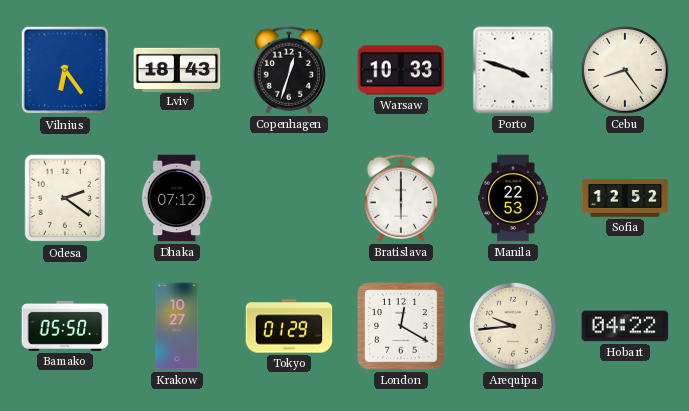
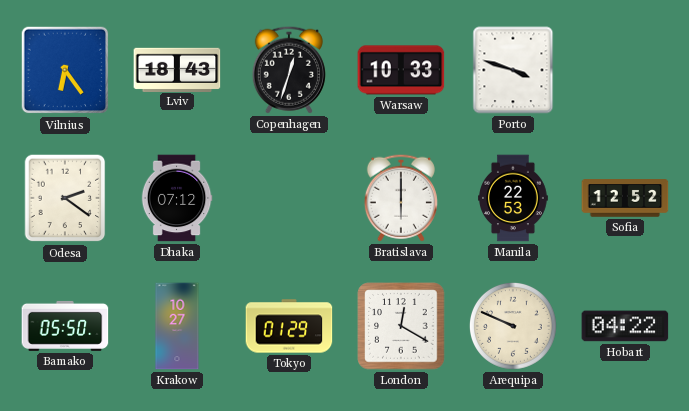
Cebu: 8:24 -> none (625, 70)
Arequipa: 9:44 -> 9:49 (513, 326)
